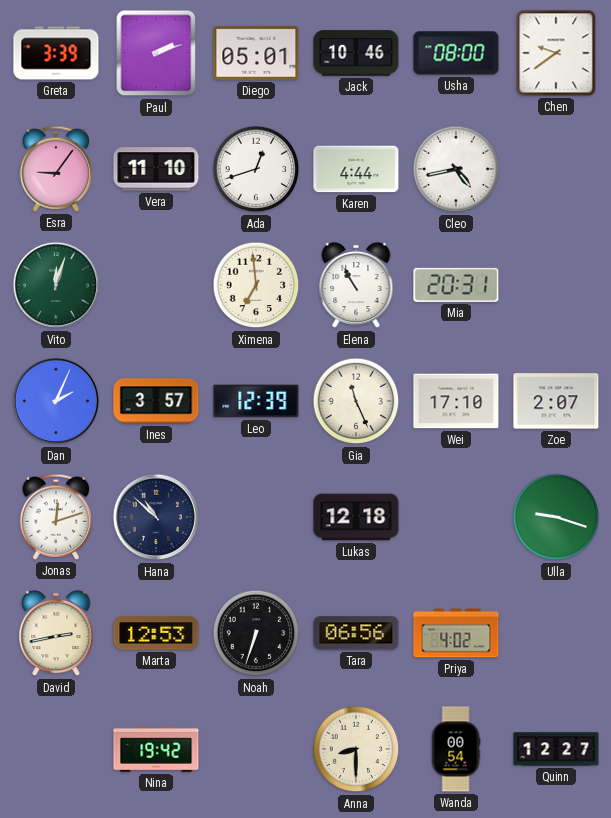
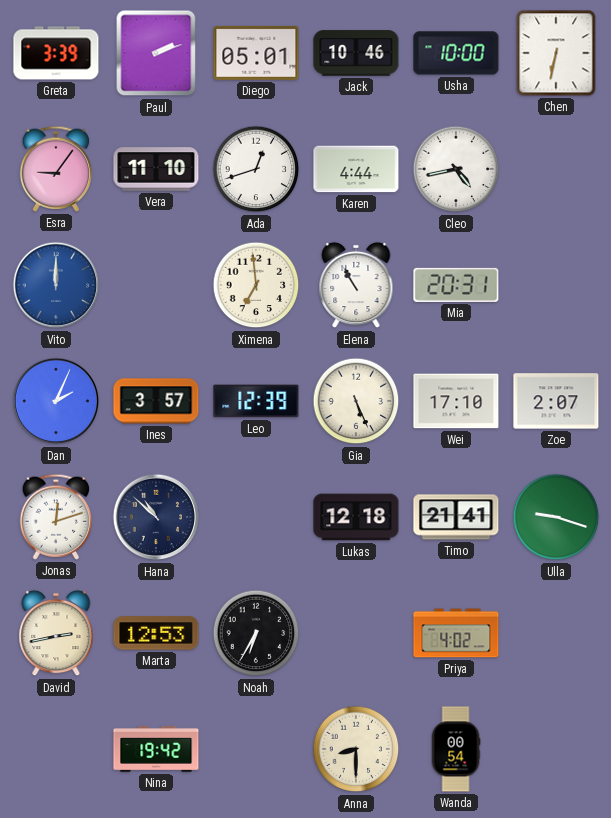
Usha: 08:00 -> 10:00 (456, 53)
Chen: 9:39 -> 6:32 (556, 53)
Vito: 12:03 -> 12:00 (56, 285)
Vito dial: green -> blue (56, 285)
Gia: 11:26 -> 5:26 (356, 401)
Timo: none -> 21:41 (456, 517)
Noah: 6:33 -> 6:35 (256, 633)
Tara: 06:56 -> none (356, 633)
Quinn: 12:27 -> none (556, 749)
